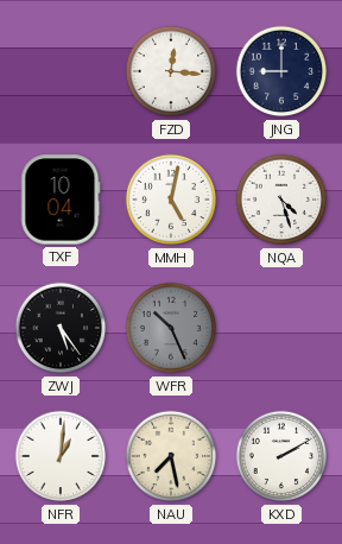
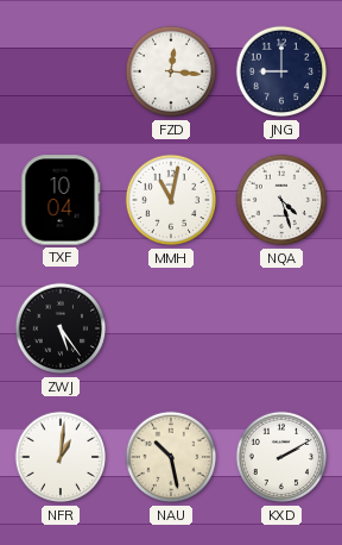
MMH: 5:02 -> 11:02 (171, 200)
WFR: 10:26 -> none (171, 328)
NAU: 7:28 -> 10:28 (171, 457)
